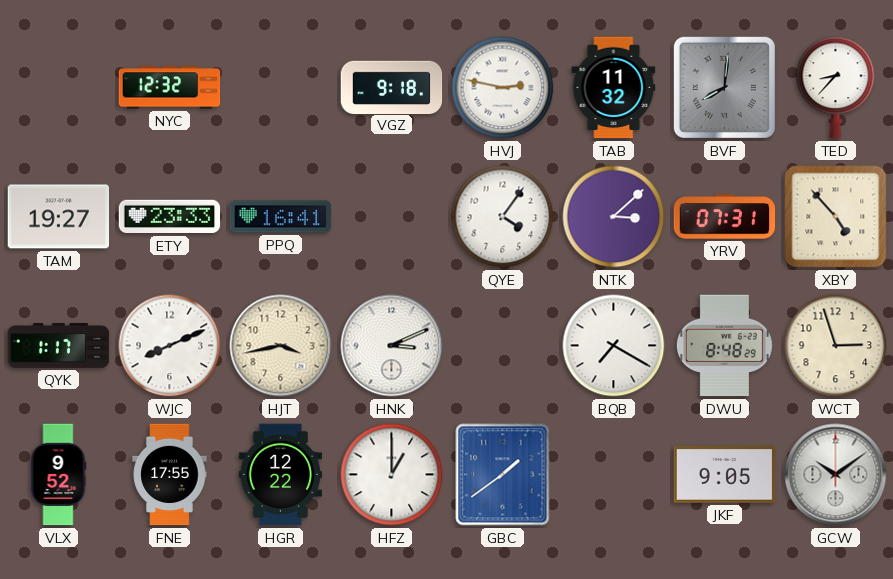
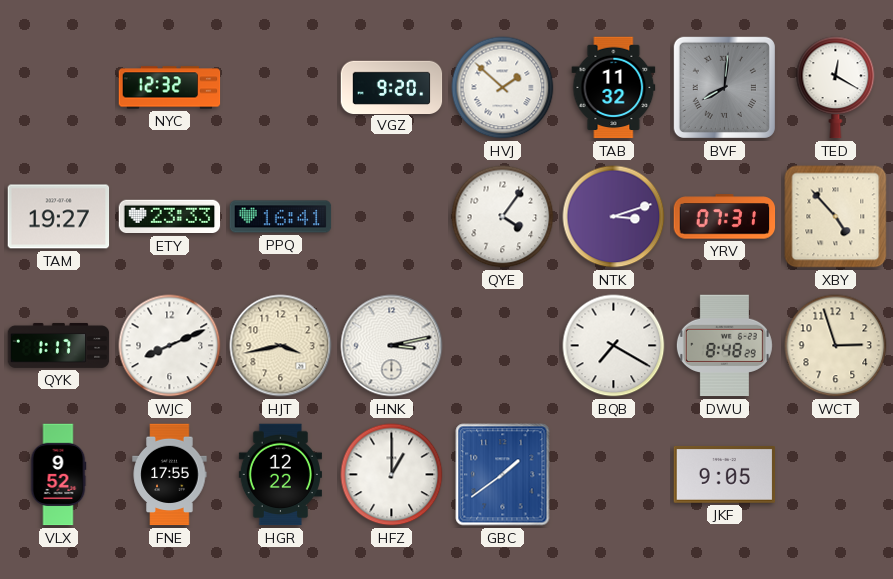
VGZ: 9:18 -> 9:20 (392, 87)
HVJ: 2:47 -> 1:52 (503, 88)
TED: 8:37 -> 12:20 (836, 88)
NTK: 3:08 -> 3:12 (614, 217)
HNK: 3:11 -> 3:13 (392, 346)
GCW: 10:09 -> none (836, 475)
